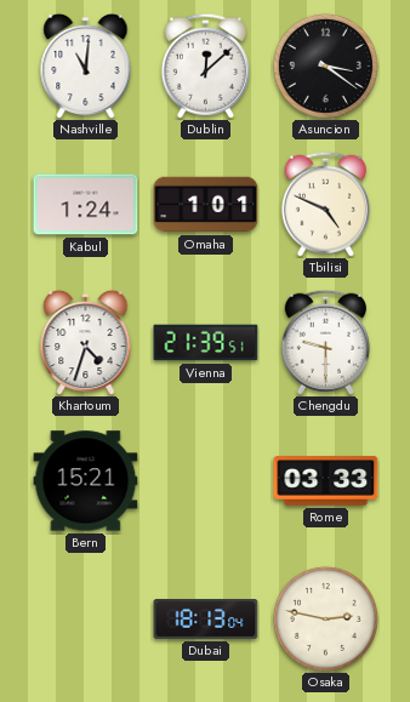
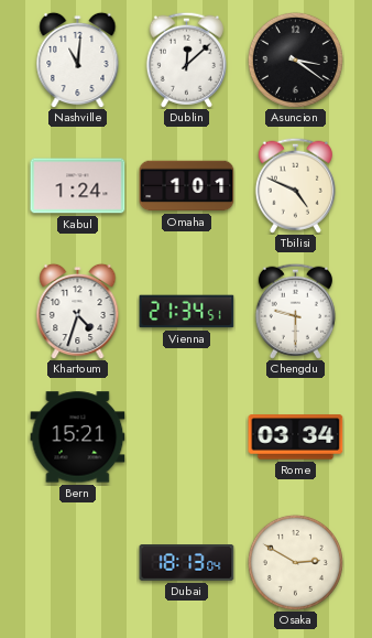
Vienna: 21:39 -> 21:34 (187, 312)
Rome: 03:33 -> 03:34 (296, 437)
Osaka: 2:47 -> 2:50 (295, 562)
